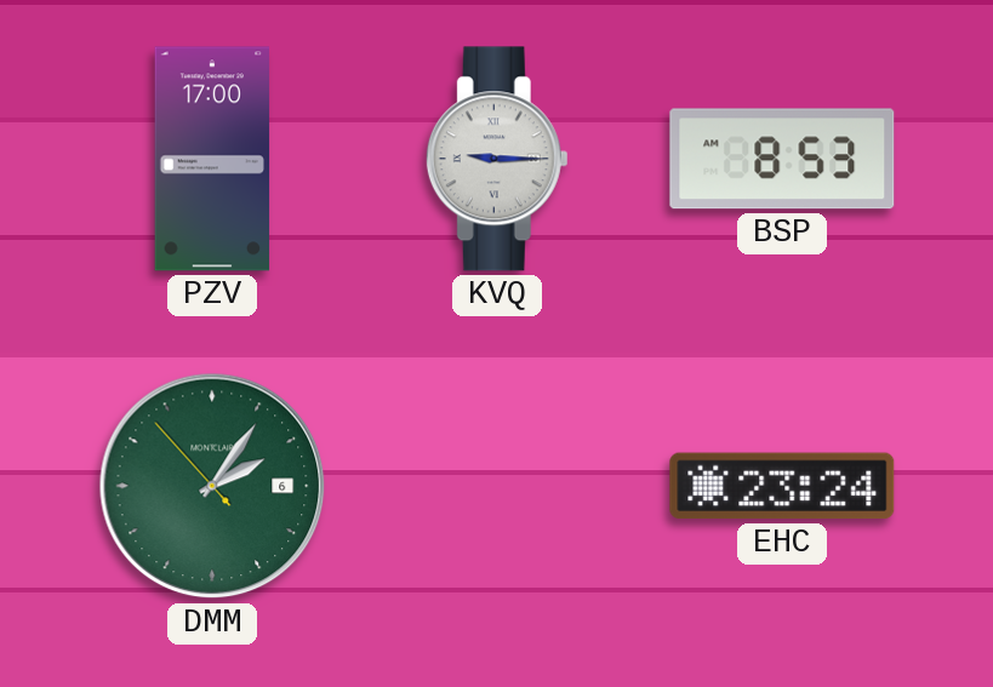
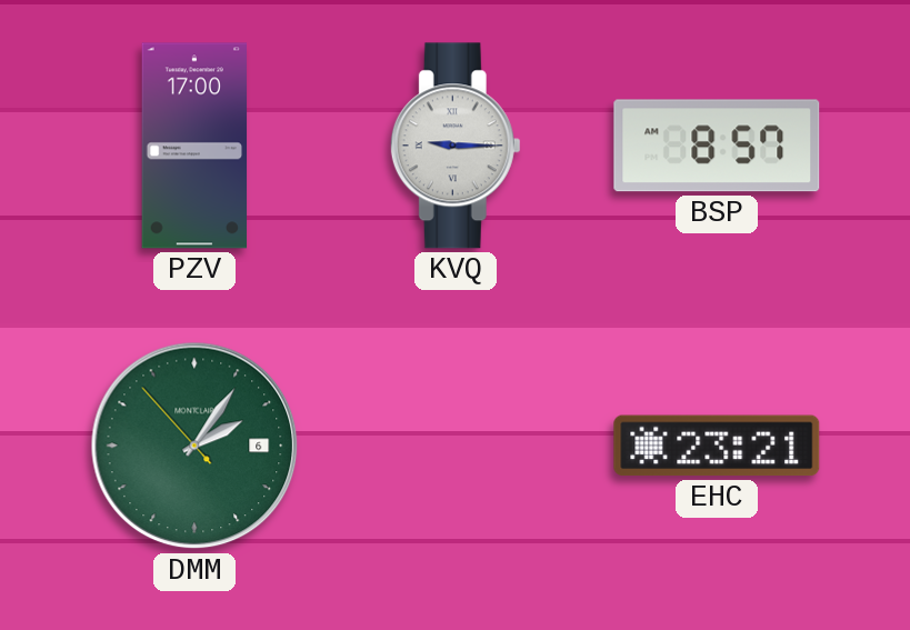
BSP: 8:53 -> 8:57 (717, 146)
EHC: 23:24 -> 23:21 (717, 446)
